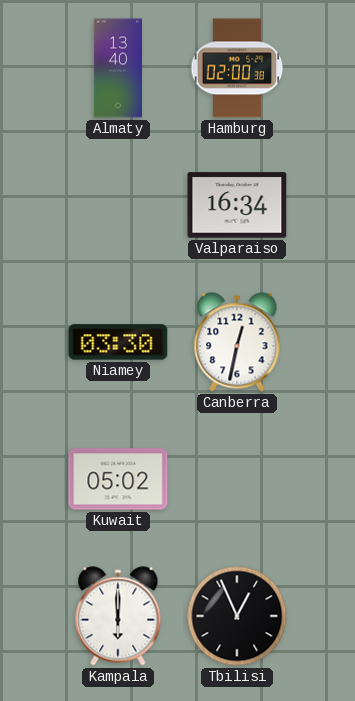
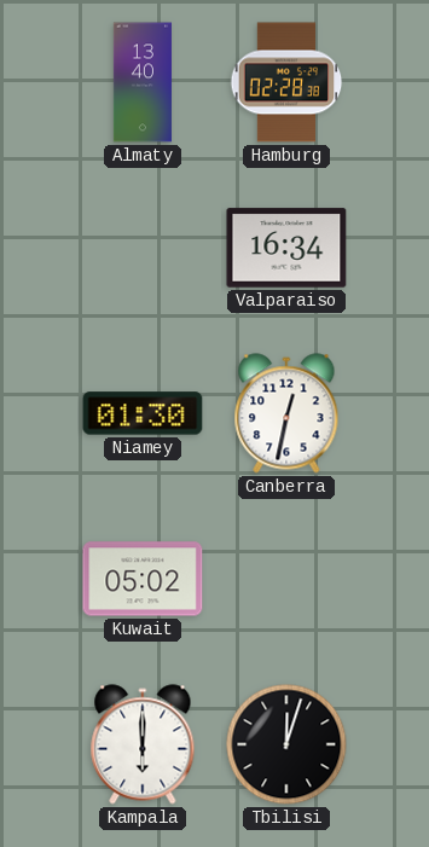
Hamburg: 02:00 -> 02:28 (286, 82)
Niamey: 03:30 -> 01:30 (143, 413)
Tbilisi: 12:56 -> 12:03 (286, 744)
